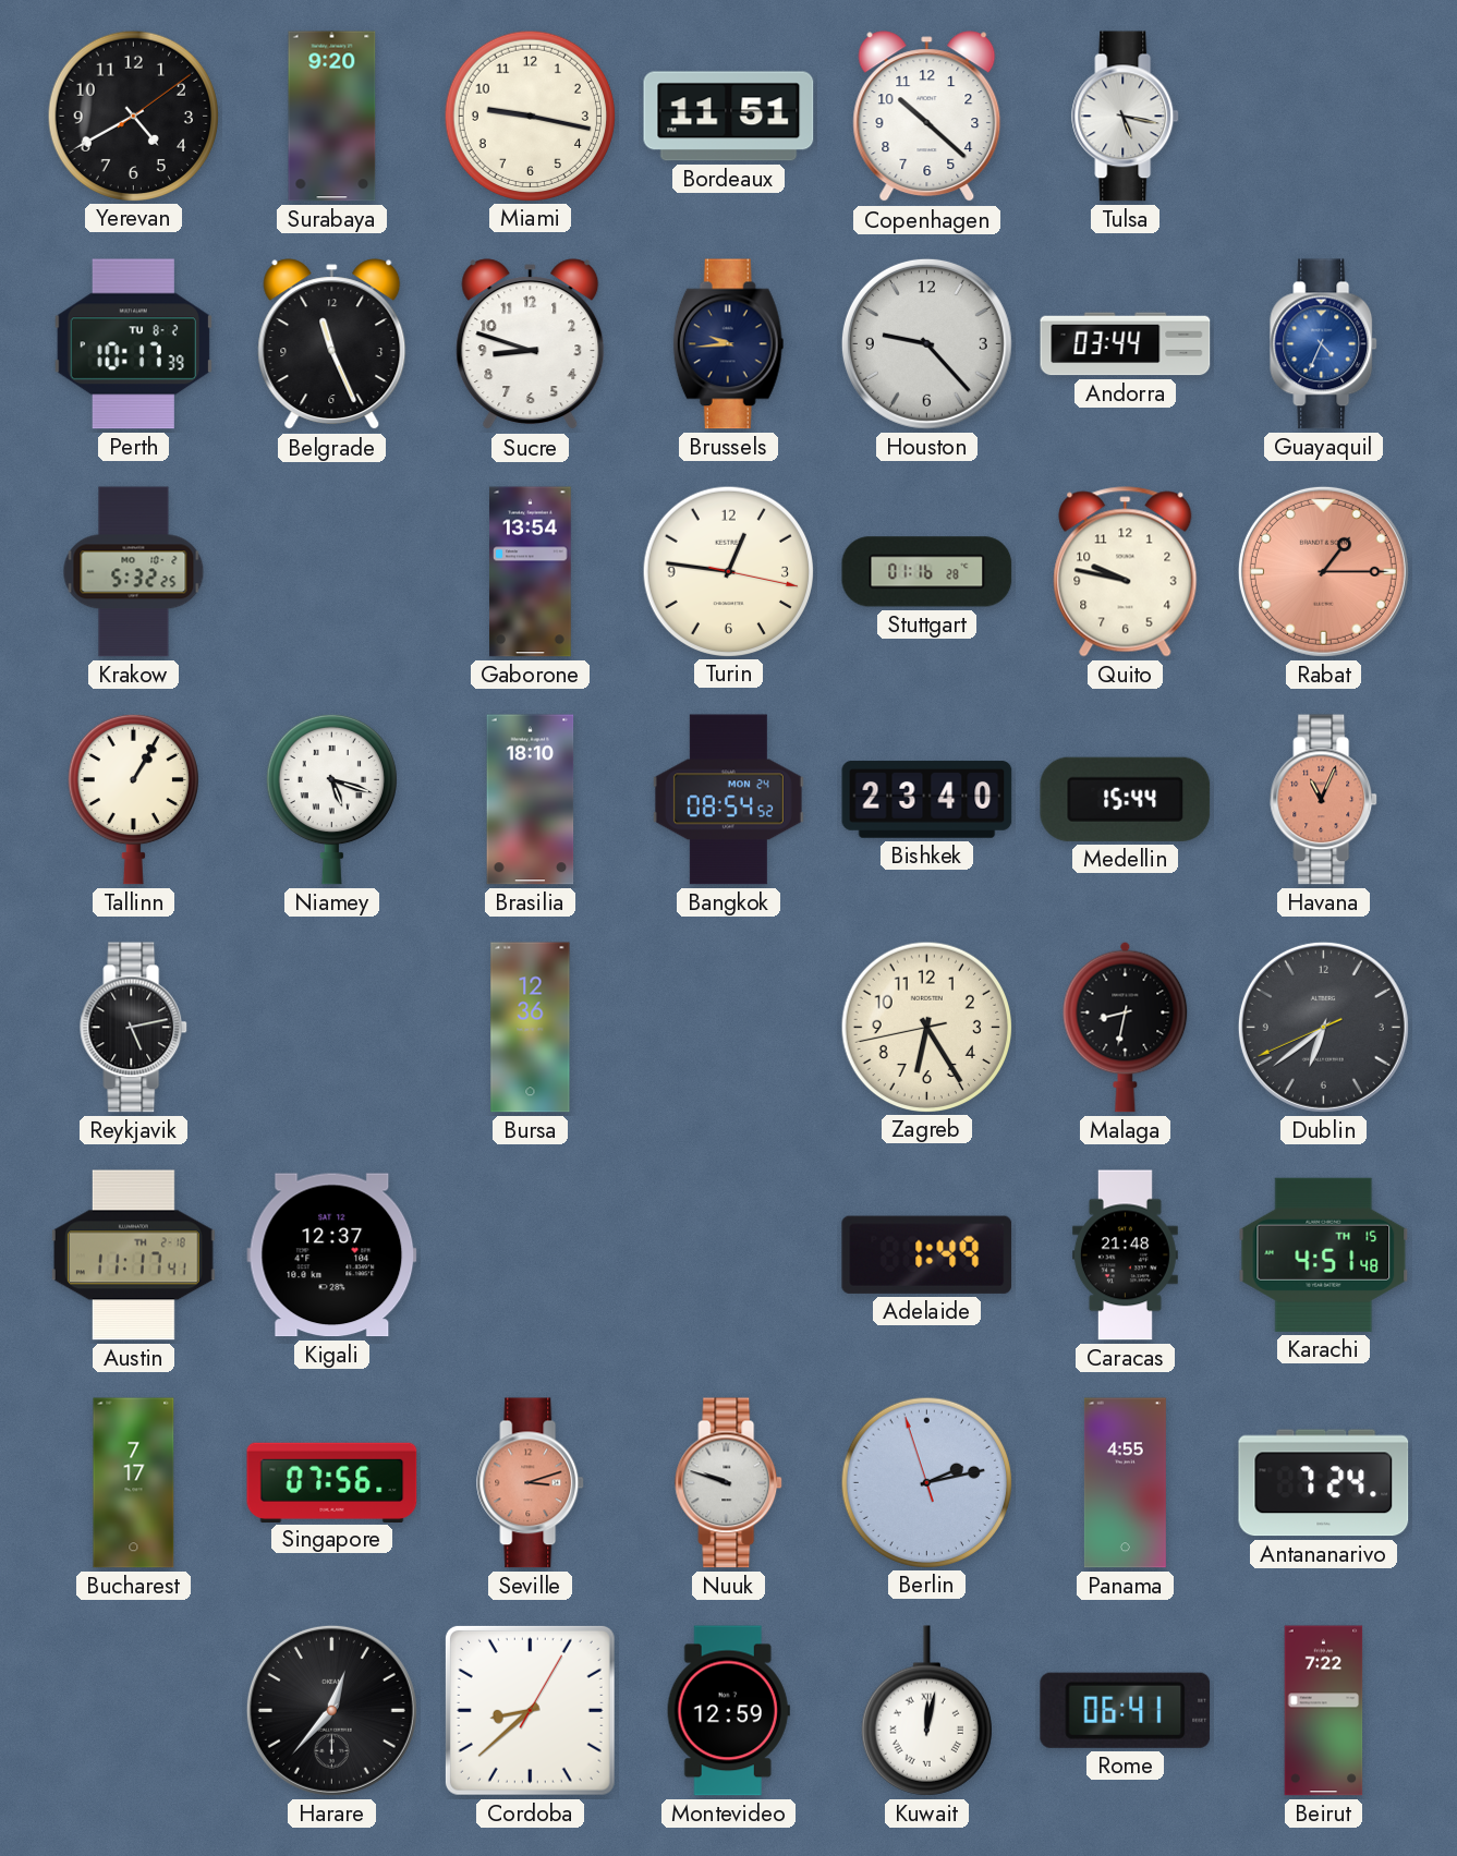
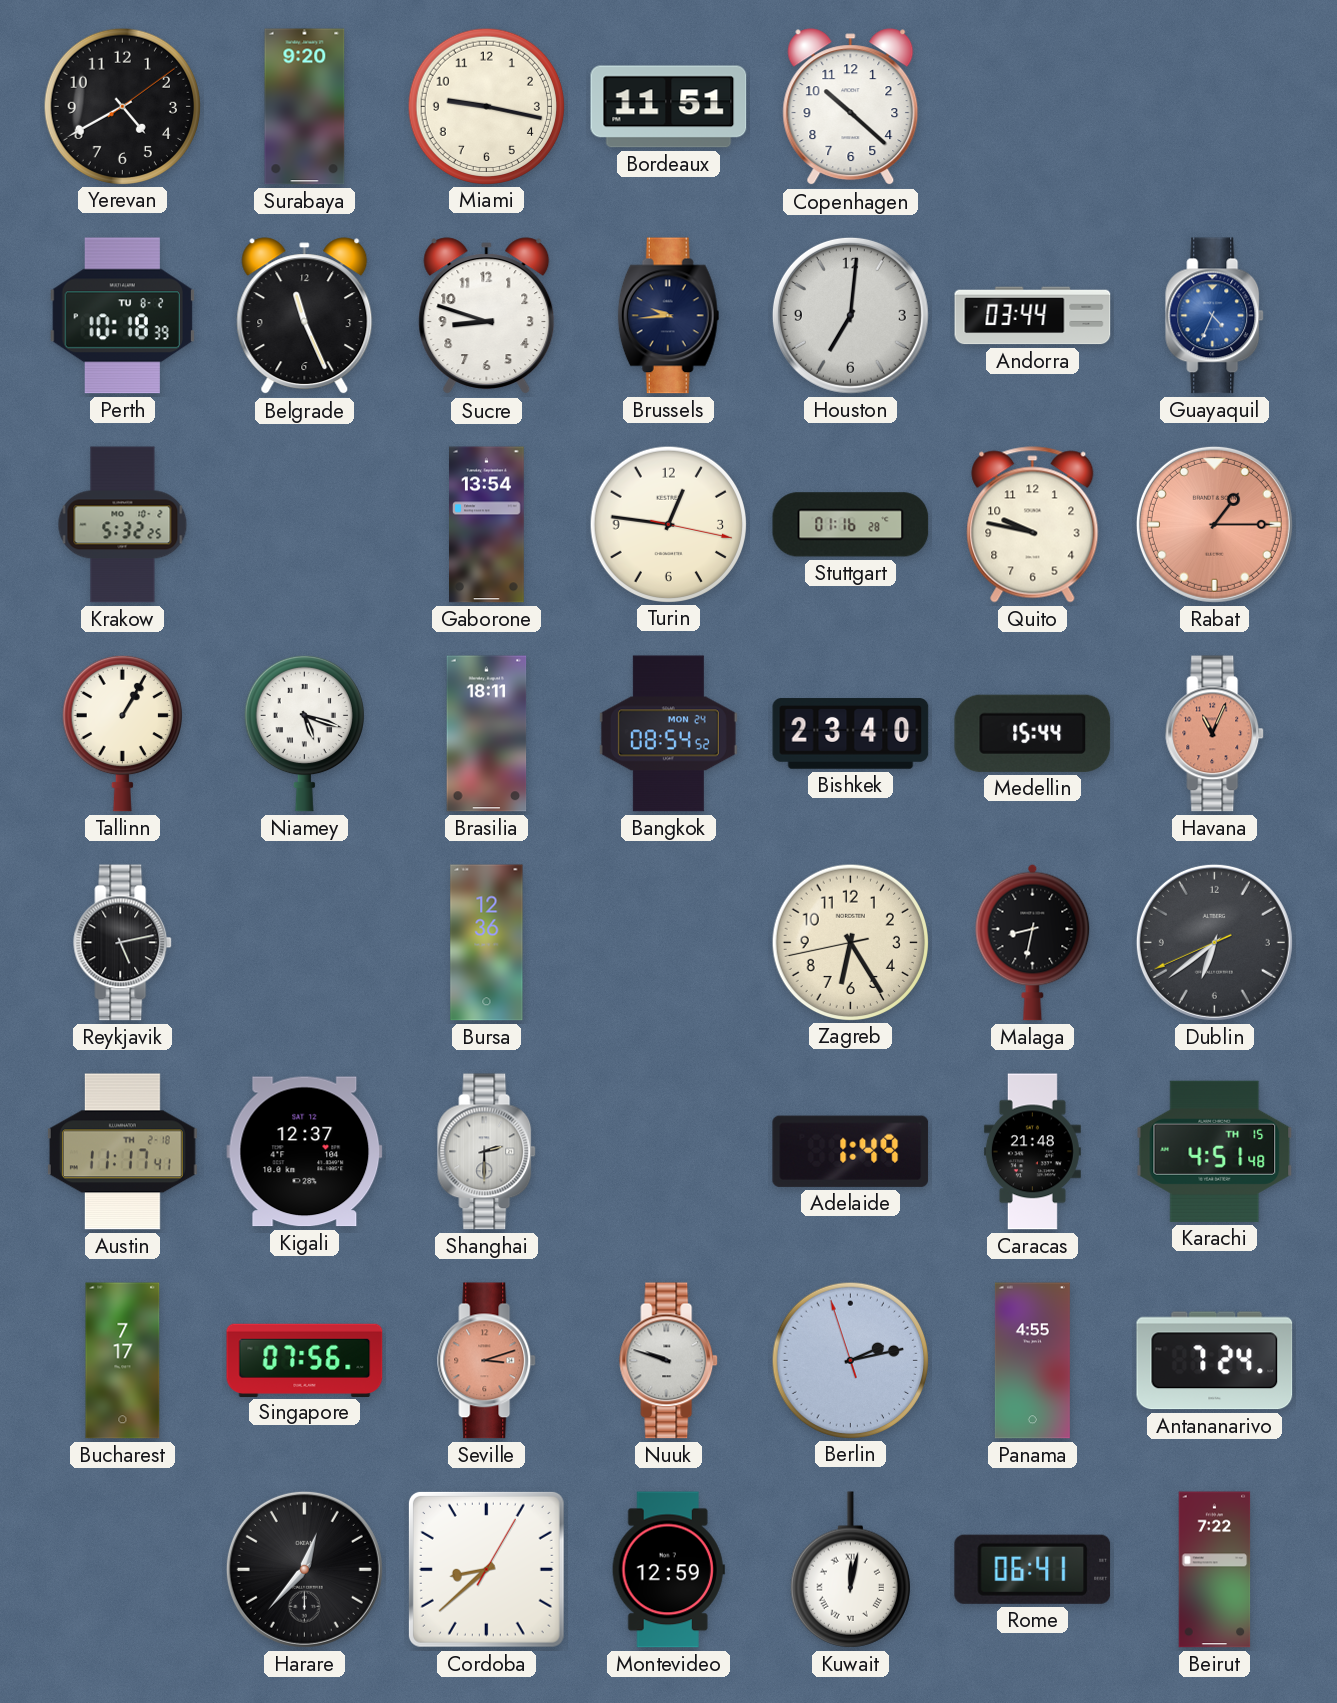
Tulsa: 5:17 -> none (1126, 117)
Perth: 10:17 -> 10:18 (122, 316)
Houston: 9:23 -> 7:01 (850, 315)
Brasilia: 18:10 -> 18:11 (487, 734)
Shanghai: none -> 2:30 (487, 1152)
